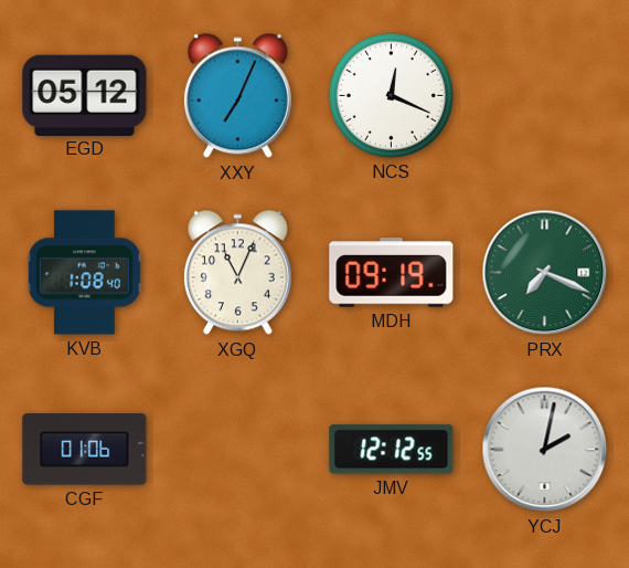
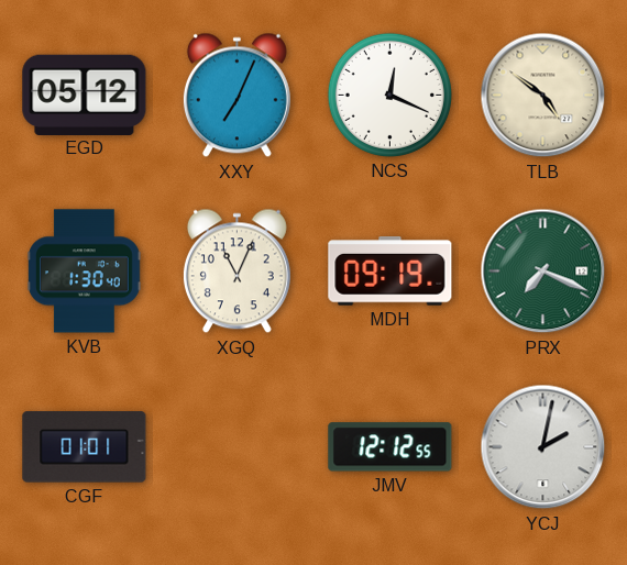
TLB: none -> 4:51 (543, 96)
KVB: 1:08 -> 1:30 (84, 272)
CGF: 01:06 -> 01:01 (85, 447)
